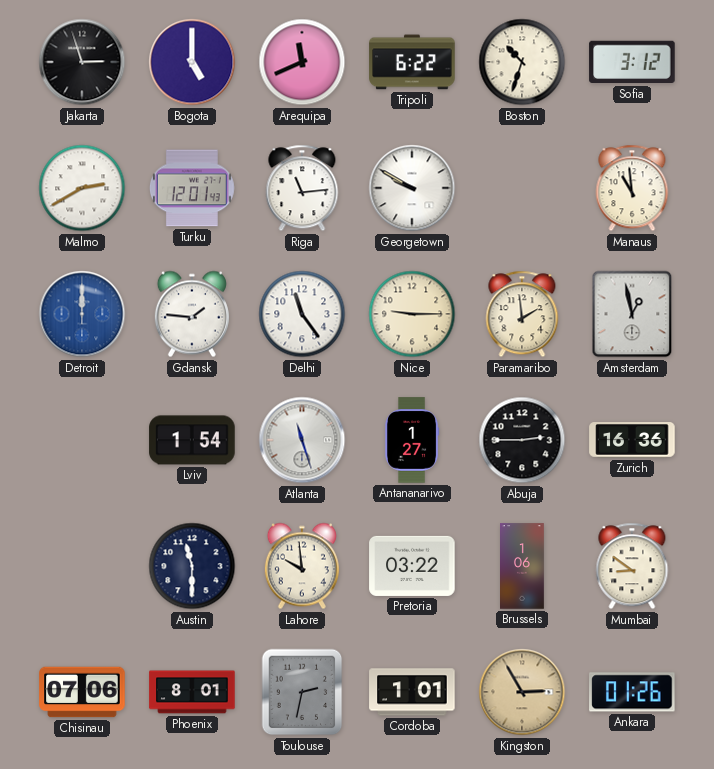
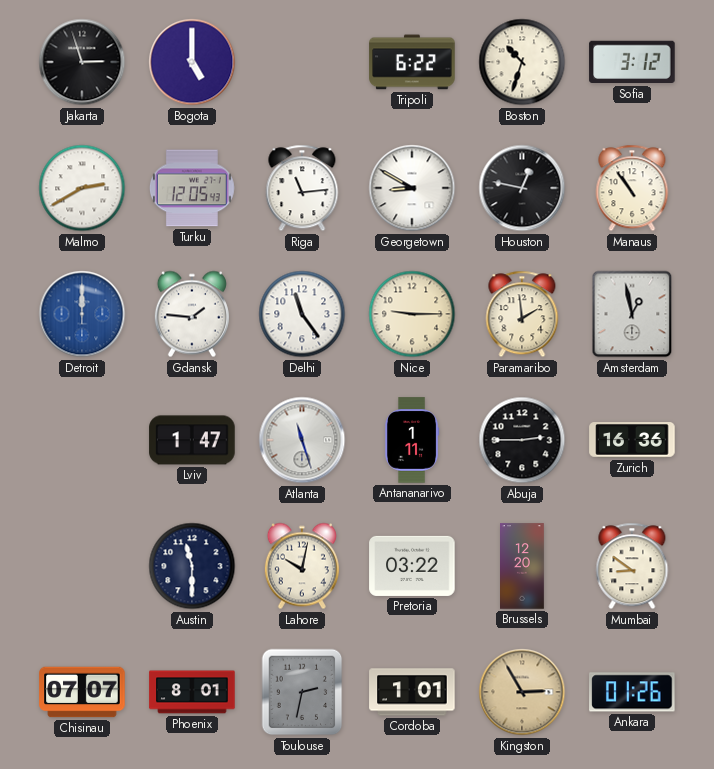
Arequipa: 11:41 -> none (302, 62)
Turku: 12:01 -> 12:05 (192, 188)
Georgetown: 9:50 -> 8:50 (412, 188)
Houston: none -> 12:47 (522, 188)
Manaus: 10:59 -> 10:54 (632, 188)
Lviv: 1:54 -> 1:47 (192, 440)
Antananarivo: 1:27 -> 1:11 (412, 440)
Lahore: 9:59 -> 10:02 (302, 566)
Brussels: 1:06 -> 12:20 (523, 566)
Chisinau: 07:06 -> 07:07 (82, 692)
